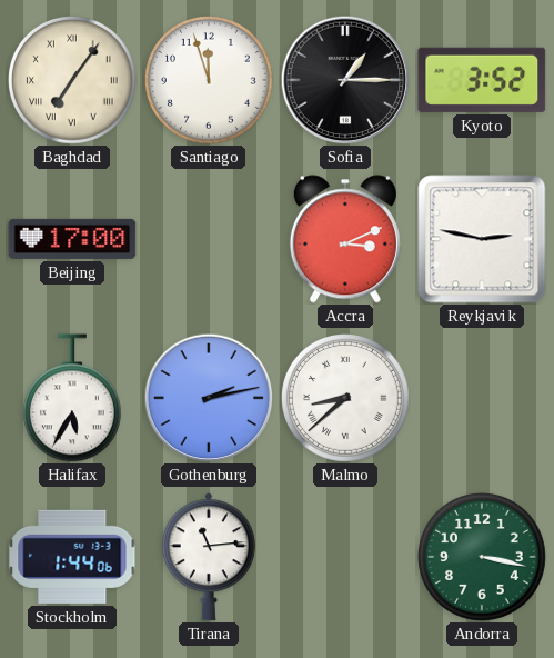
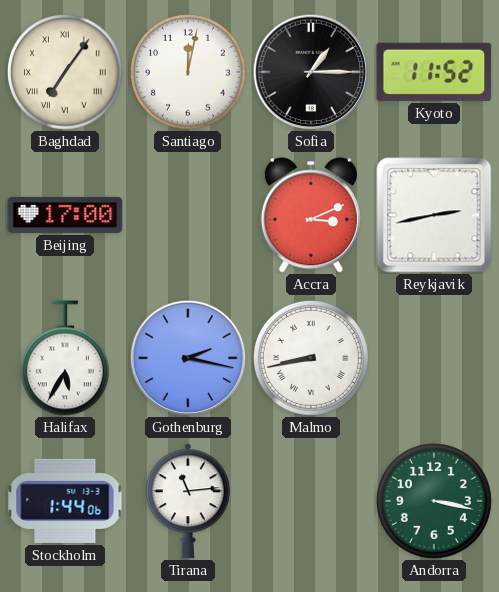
Santiago: 11:57 -> 12:02 (189, 73)
Kyoto: 3:52 -> 11:52 (434, 72)
Reykjavik: 2:47 -> 2:43 (434, 215)
Gothenburg: 2:13 -> 2:17 (188, 358)
Malmo: 8:38 -> 8:43 (312, 359)
